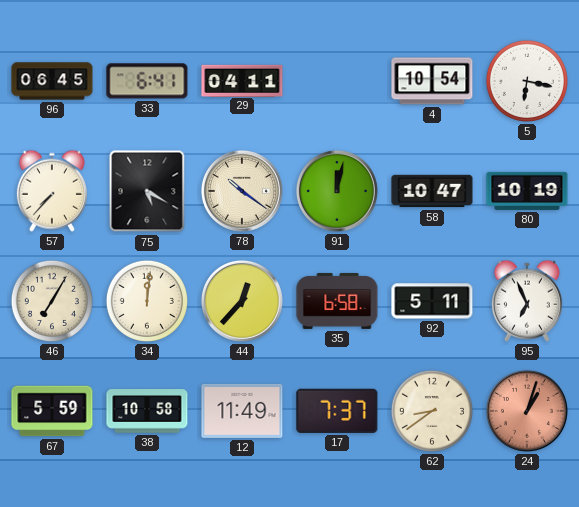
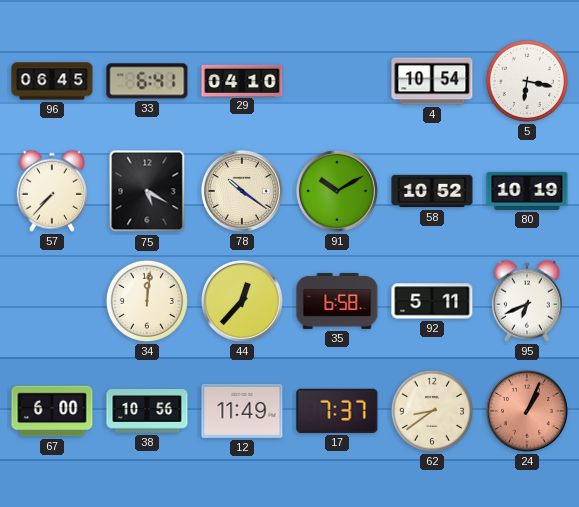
29: 04:11 -> 04:10 (242, 80)
91: 12:02 -> 10:10 (337, 191)
58: 10:47 -> 10:52 (432, 191)
46: 7:05 -> none (52, 301)
95: 6:56 -> 6:41 (527, 301)
67: 5:59 -> 6:00 (52, 411)
38: 10:58 -> 10:56 (147, 411)
24: 1:03 -> 1:04 (527, 411)
